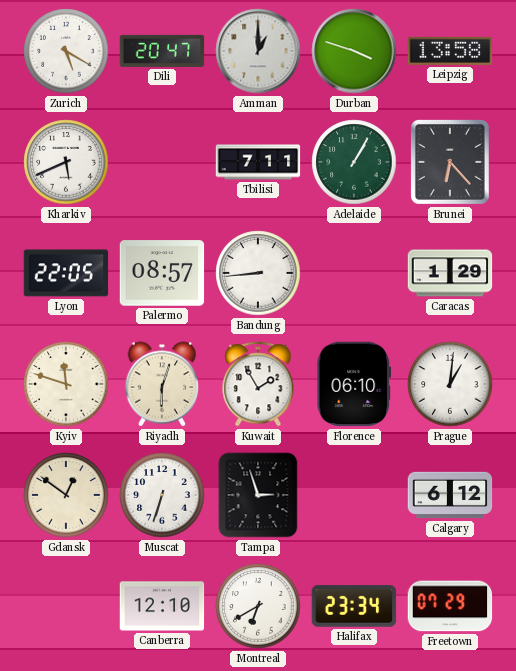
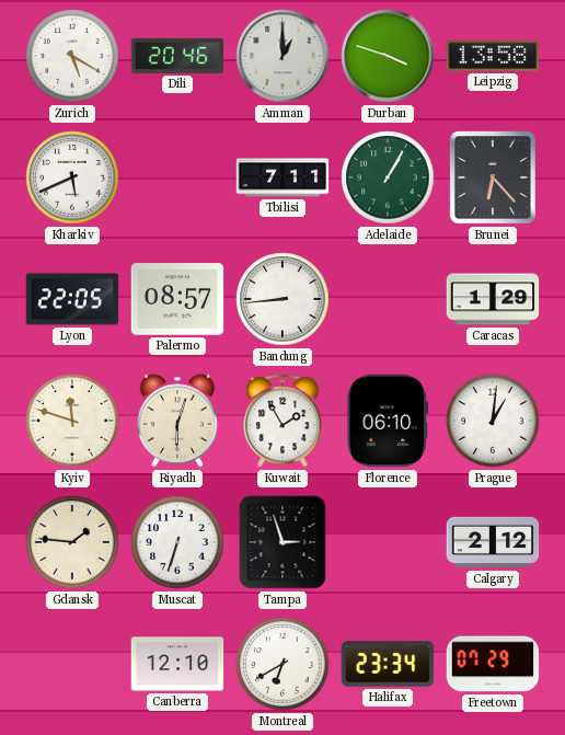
Dili: 20:47 -> 20:46 (177, 56)
Gdansk: 12:51 -> 1:46 (72, 542)
Calgary: 6:12 -> 2:12 (493, 542)
